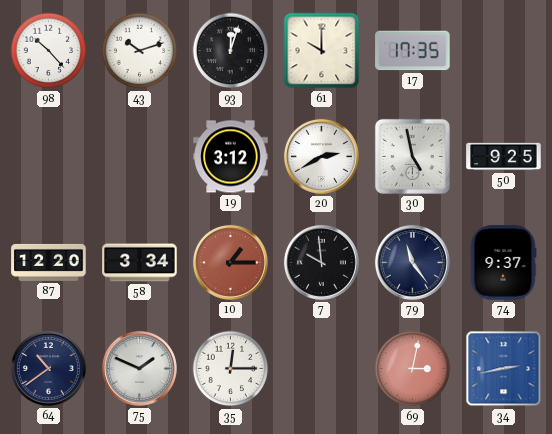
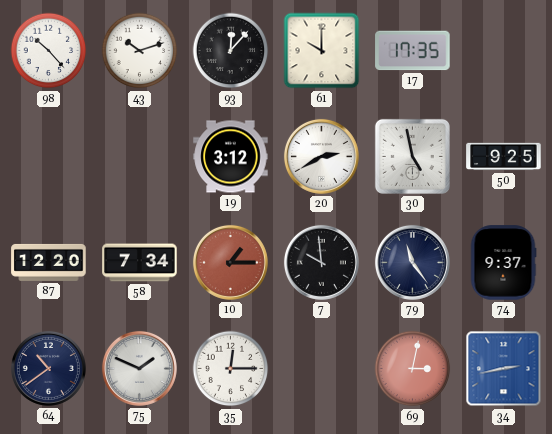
93: 12:03 -> 12:07 (231, 51)
58: 3:34 -> 7:34 (140, 263)
